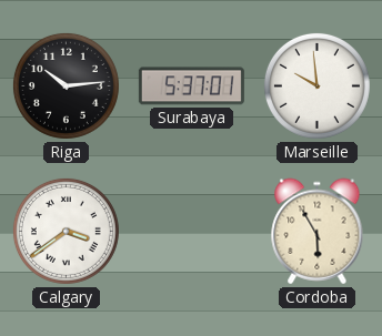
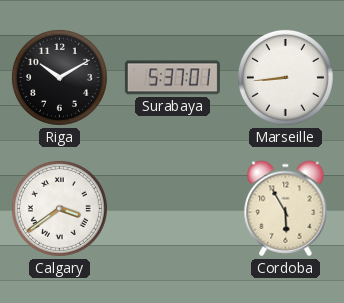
Riga: 10:14 -> 10:10 (59, 77)
Marseille: 9:59 -> 8:44 (285, 77)
